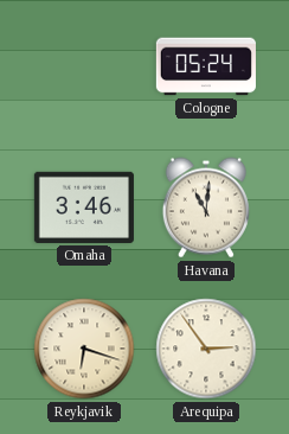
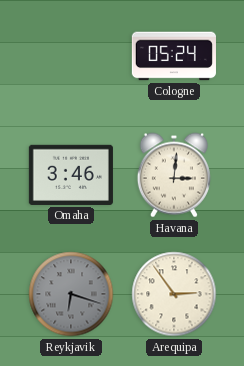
Havana: 11:01 -> 3:01 (174, 175)
Reykjavik dial: cream -> grey (71, 294)
